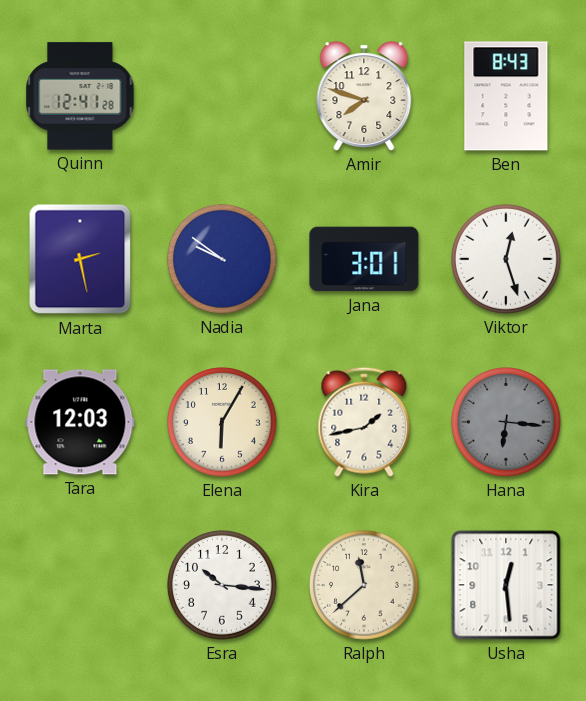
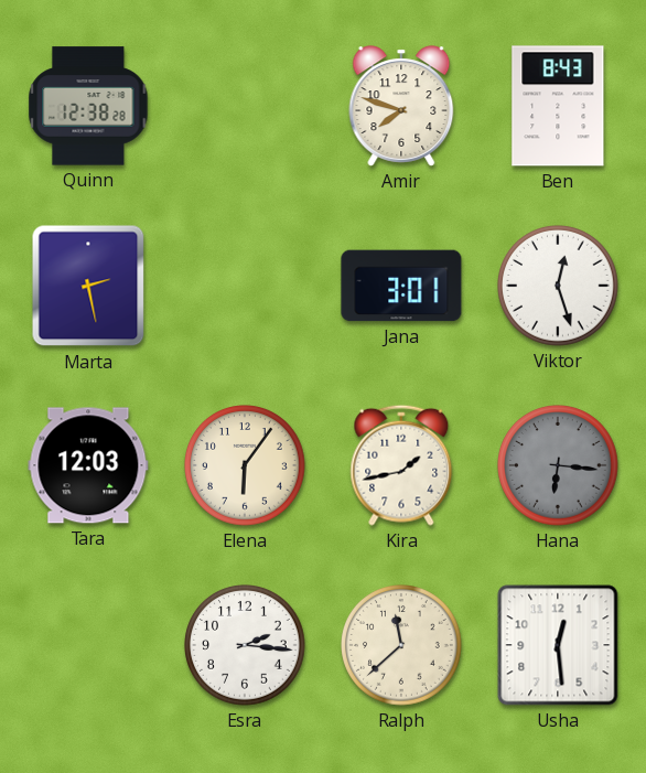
Quinn: 12:41 -> 12:38 (88, 106)
Nadia: 9:51 -> none (223, 260)
Elena: 6:05 -> 6:06 (246, 466)
Esra: 10:16 -> 2:16 (246, 646)
